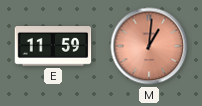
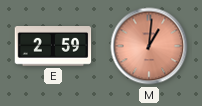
E: 11:59 -> 2:59 (53, 47)
